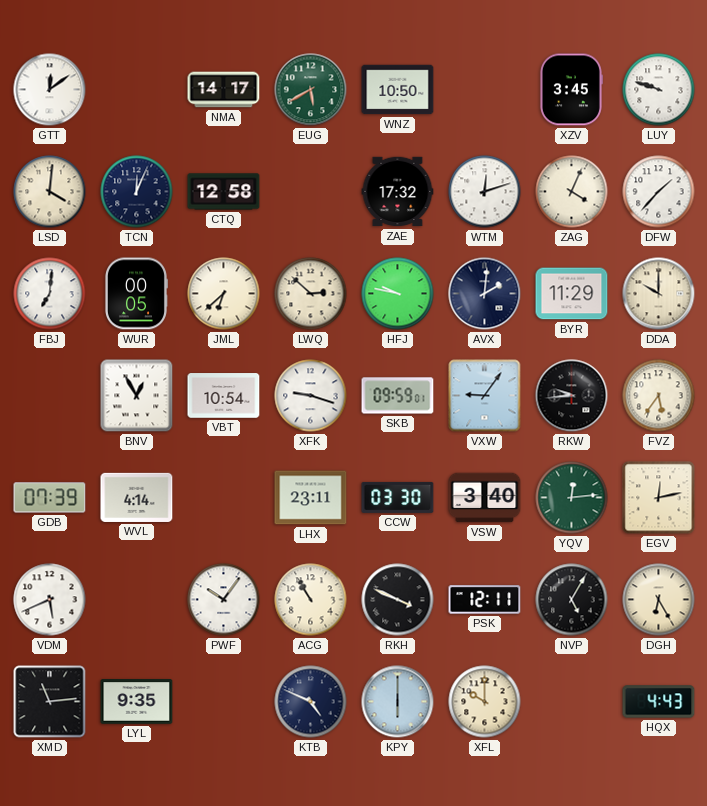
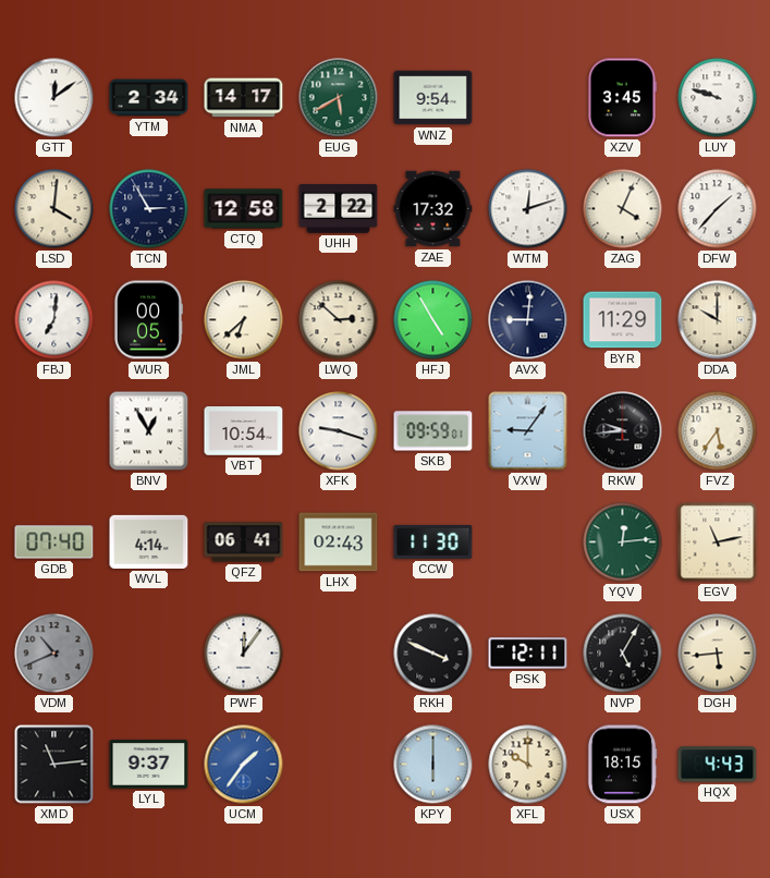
YTM: none -> 2:34 (149, 98)
WNZ: 10:50 -> 9:54 (433, 98)
TCN: 12:04 -> 2:55 (149, 209)
UHH: none -> 2:22 (339, 209)
HFJ: 9:47 -> 4:55 (433, 320)
AVX: 2:01 -> 9:01 (528, 320)
GDB: 07:39 -> 07:40 (54, 542)
QFZ: none -> 06:41 (244, 542)
LHX: 23:11 -> 02:43 (339, 542)
CCW: 03:30 -> 11:30 (433, 541)
VSW: 3:40 -> none (485, 498)
EGV: 12:13 -> 11:13 (718, 542)
VDM: 5:41 -> 10:41 (54, 654)
VDM dial: white -> grey (54, 654)
PWF: 10:06 -> 12:06 (244, 654)
ACG: 10:55 -> none (311, 600)
DGH: 6:25 -> 5:44 (718, 654)
LYL: 9:35 -> 9:37 (149, 765)
UCM: none -> 1:36 (244, 765)
KTB: 4:49 -> none (311, 702)
USX: none -> 18:15 (622, 765)
